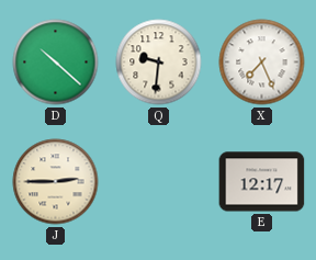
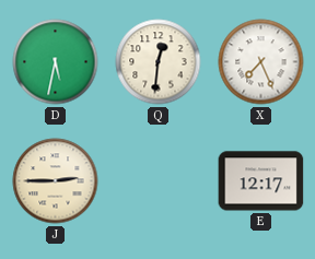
D: 10:22 -> 5:32 (56, 62)
Q: 9:31 -> 12:31 (159, 62)
